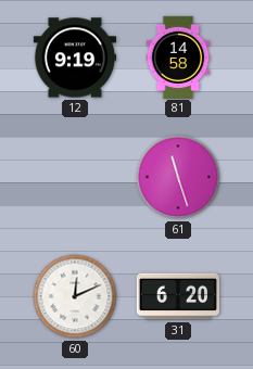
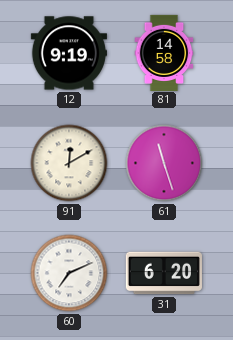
91: none -> 12:10 (69, 163)
60: 12:11 -> 7:11 (69, 273)
